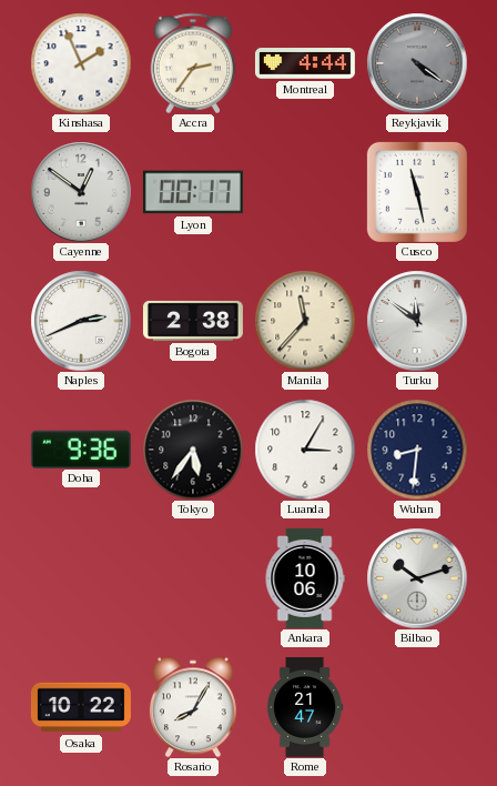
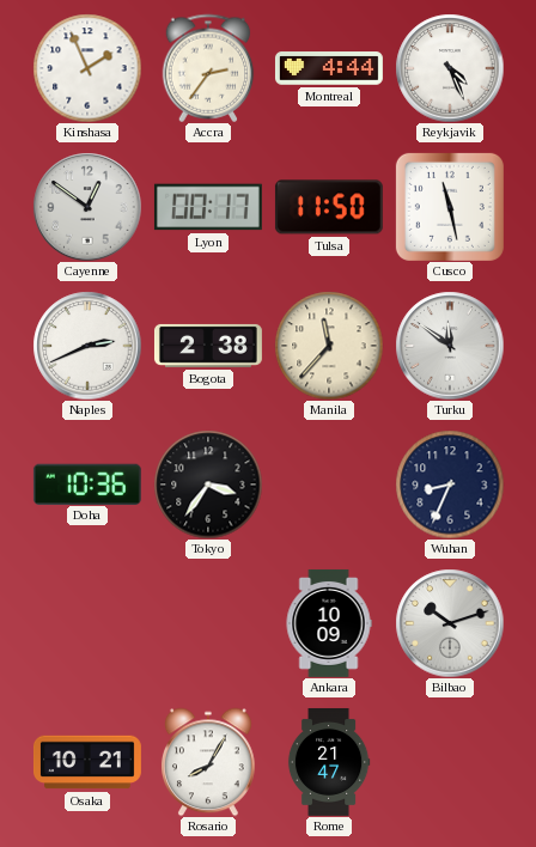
Reykjavik: 4:21 -> 4:26 (450, 68)
Reykjavik dial: grey -> white (450, 68)
Tulsa: none -> 11:50 (329, 207)
Doha: 9:36 -> 10:36 (87, 483)
Tokyo: 5:36 -> 3:36 (208, 485)
Luanda: 3:05 -> none (305, 450)
Wuhan: 8:31 -> 8:34 (450, 485)
Ankara: 10:06 -> 10:09 (329, 623)
Osaka: 10:22 -> 10:21 (87, 762)
